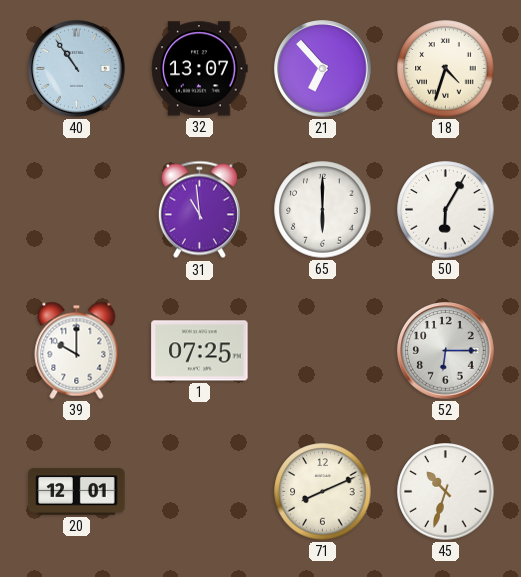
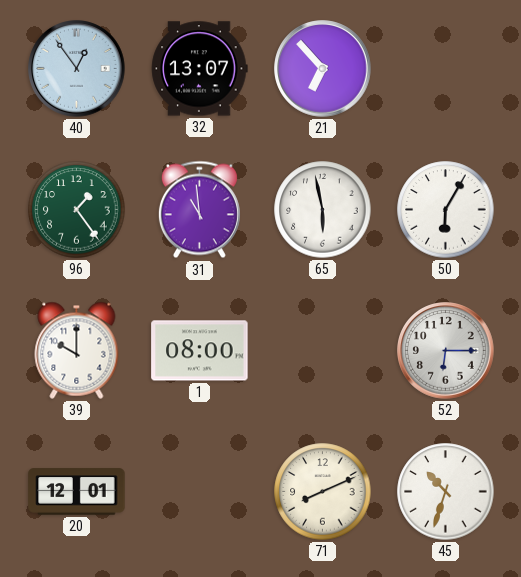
40: 10:54 -> 12:54 (77, 69)
18: 4:33 -> none (446, 69)
96: none -> 1:24 (77, 210)
65: 6:00 -> 5:58 (323, 210)
1: 07:25 -> 08:00 (200, 351)
